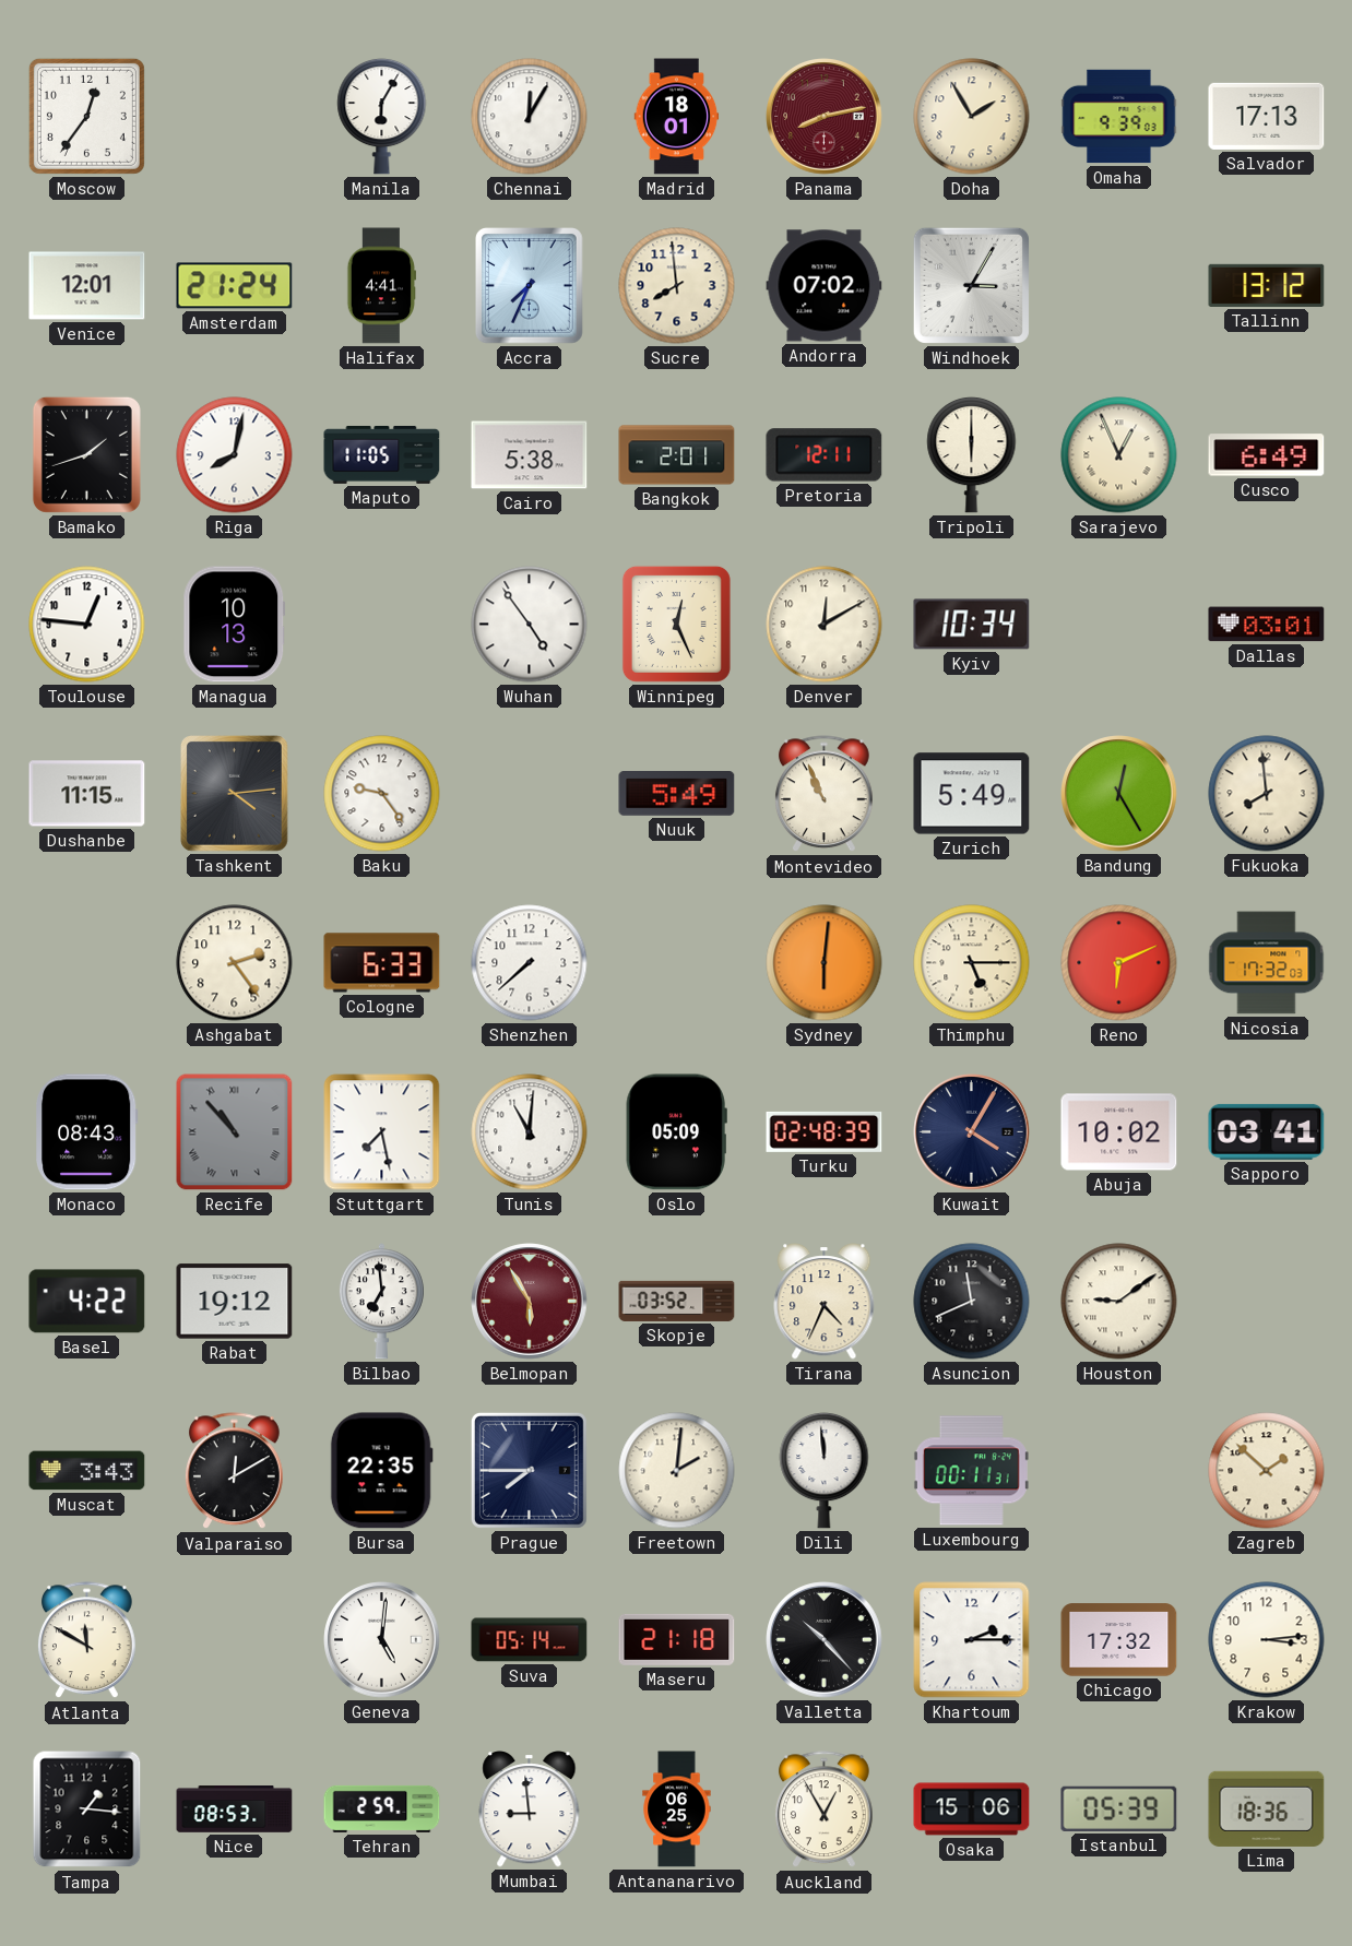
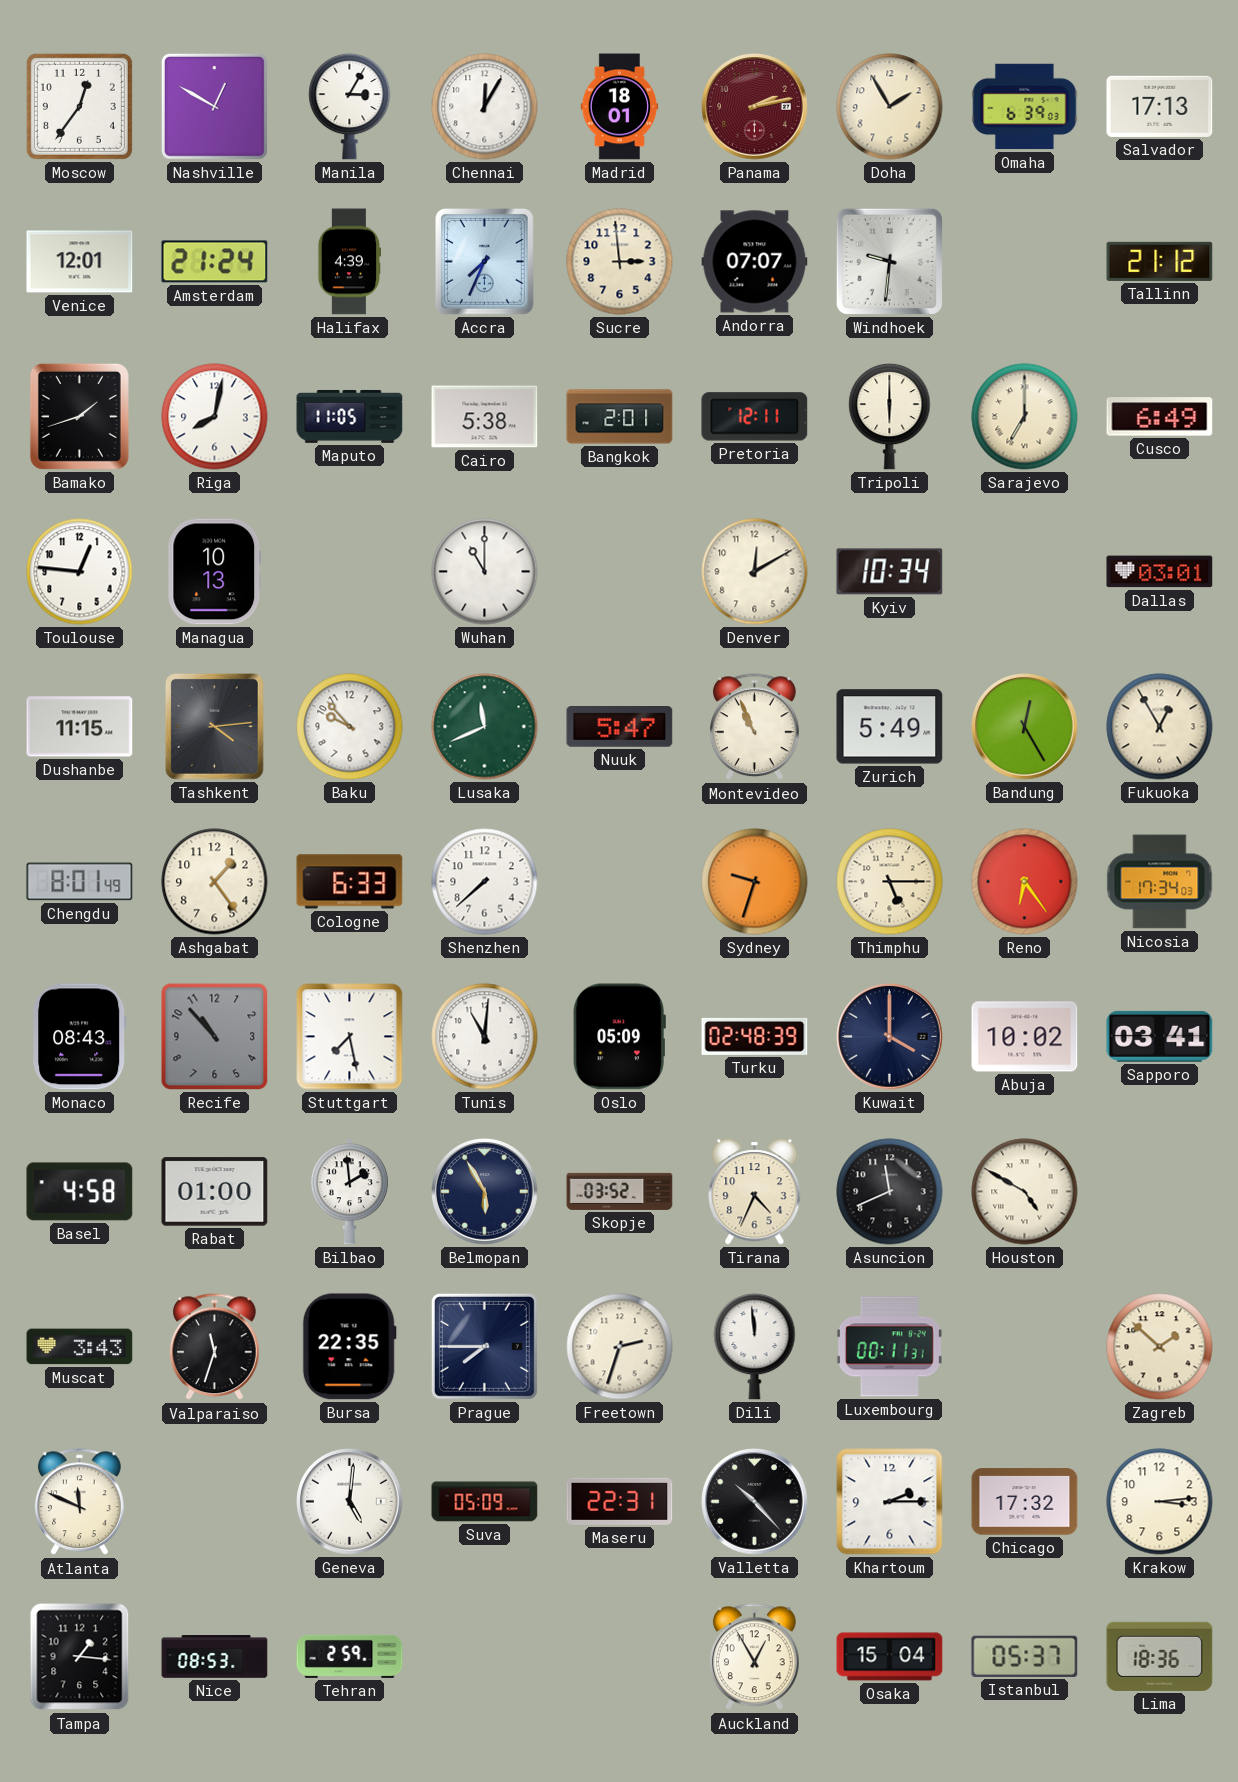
Nashville: none -> 12:50 (214, 106)
Manila: 6:05 -> 3:05 (350, 106)
Panama: 8:13 -> 2:13 (755, 107)
Omaha: 9:39 -> 6:39 (1025, 107)
Halifax: 4:41 -> 4:39 (350, 262)
Sucre: 7:59 -> 2:59 (620, 262)
Andorra: 07:02 -> 07:07 (755, 262)
Windhoek: 3:05 -> 9:31 (889, 261)
Tallinn: 13:12 -> 21:12 (1160, 261)
Sarajevo: 12:56 -> 7:00 (1025, 417)
Wuhan: 4:54 -> 11:00 (485, 572)
Winnipeg: 12:26 -> none (676, 624)
Baku: 9:24 -> 9:53 (350, 727)
Lusaka: none -> 11:41 (485, 727)
Nuuk: 5:49 -> 5:47 (620, 727)
Fukuoka: 7:59 -> 12:55 (1160, 727)
Chengdu: none -> 8:01 (80, 882)
Ashgabat: 2:24 -> 1:24 (215, 882)
Sydney: 6:01 -> 9:33 (755, 882)
Reno: 6:11 -> 6:24 (1025, 882)
Nicosia: 17:32 -> 17:34 (1160, 882)
Recife numerals: Roman -> Arabic (215, 1037)
Kuwait: 4:05 -> 4:00 (890, 1037)
Basel: 4:22 -> 4:58 (80, 1192)
Rabat: 19:12 -> 01:00 (215, 1192)
Bilbao: 6:59 -> 1:59 (349, 1192)
Belmopan dial: burgundy -> navy (485, 1192)
Houston: 9:09 -> 4:50 (1025, 1192)
Valparaiso: 12:10 -> 11:33 (215, 1347)
Freetown: 2:01 -> 2:33 (620, 1347)
Atlanta: 11:50 -> 11:49 (80, 1502)
Suva: 05:14 -> 05:09 (485, 1502)
Maseru: 21:18 -> 22:31 (620, 1501)
Mumbai: 8:59 -> none (530, 1809)
Antananarivo: 06:25 -> none (677, 1809)
Osaka: 15:06 -> 15:04 (890, 1657)
Istanbul: 05:39 -> 05:37 (1025, 1656)
